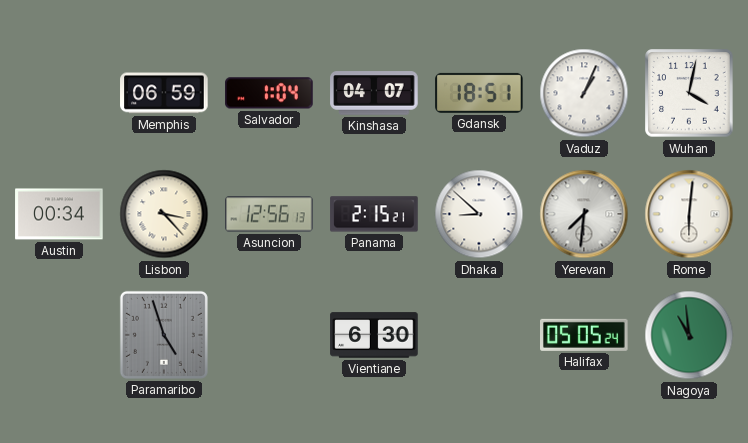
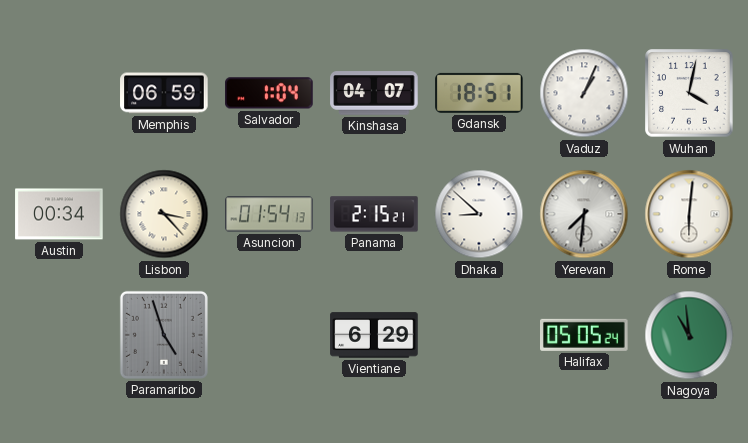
Asuncion: 12:56 -> 01:54 (269, 214)
Vientiane: 6:30 -> 6:29 (374, 335)
